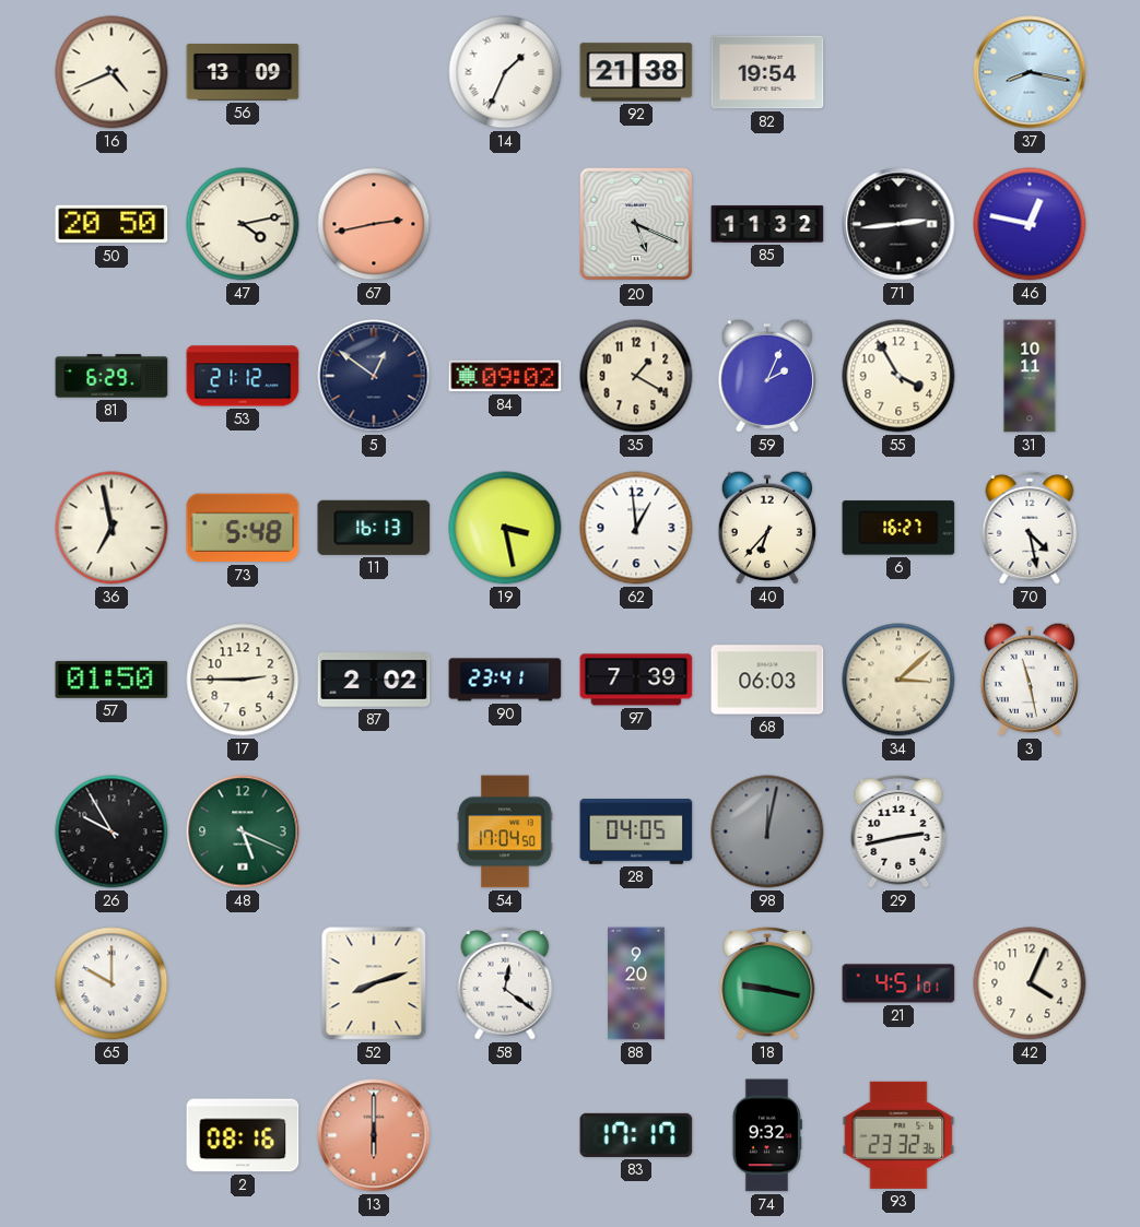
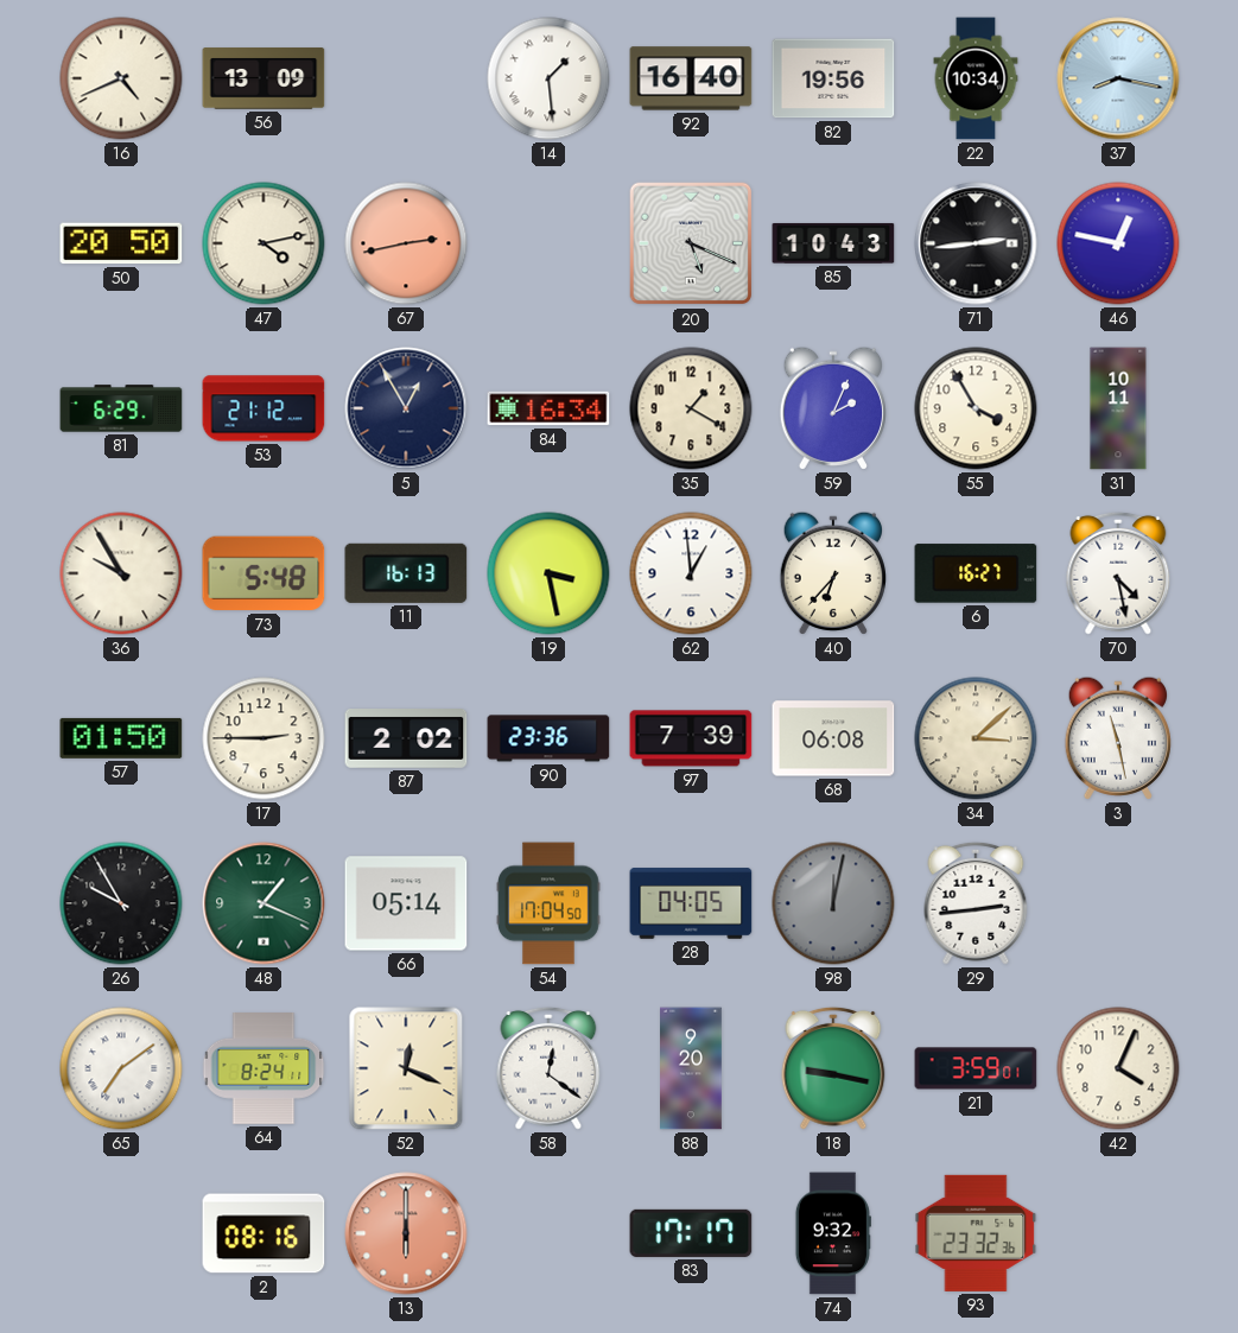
14: 1:34 -> 1:29 (548, 78)
92: 21:38 -> 16:40 (691, 78)
82: 19:54 -> 19:56 (833, 78)
22: none -> 10:34 (976, 78)
85: 11:32 -> 10:43 (833, 243)
5: 12:51 -> 12:55 (406, 408)
84: 09:02 -> 16:34 (548, 408)
36: 6:58 -> 9:55 (121, 573)
90: 23:41 -> 23:36 (548, 738)
68: 06:03 -> 06:08 (833, 738)
48: 5:19 -> 1:19 (264, 903)
66: none -> 05:14 (406, 903)
29: 2:43 -> 2:44 (976, 903)
65: 10:00 -> 7:09 (121, 1068)
64: none -> 8:24 (264, 1069)
52: 8:12 -> 12:19 (406, 1068)
21: 4:51 -> 3:59 (976, 1068)
